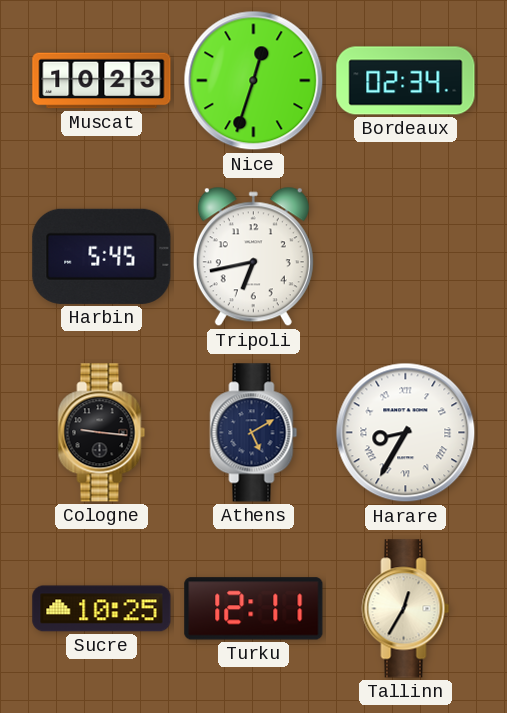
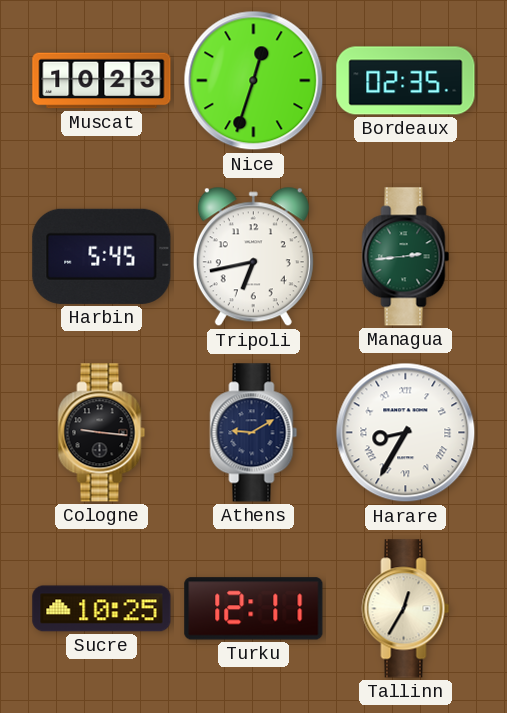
Bordeaux: 02:34 -> 02:35 (406, 81)
Managua: none -> 2:44 (406, 257)
Athens: 5:10 -> 9:10 (254, 433)
